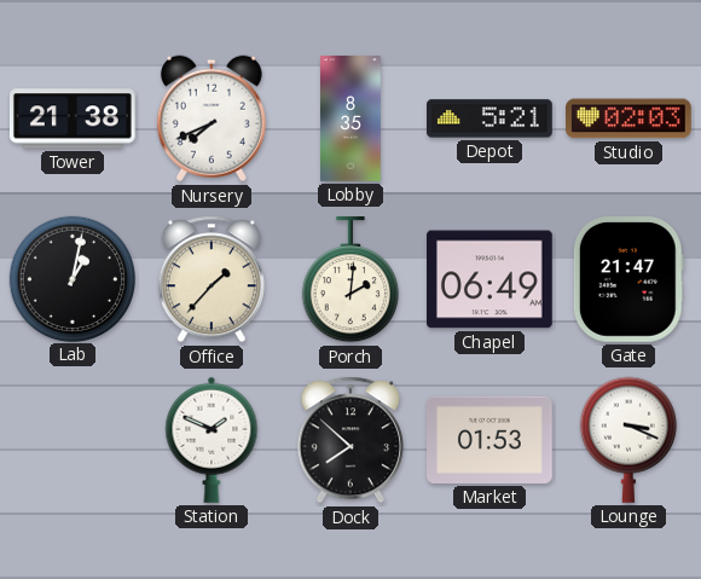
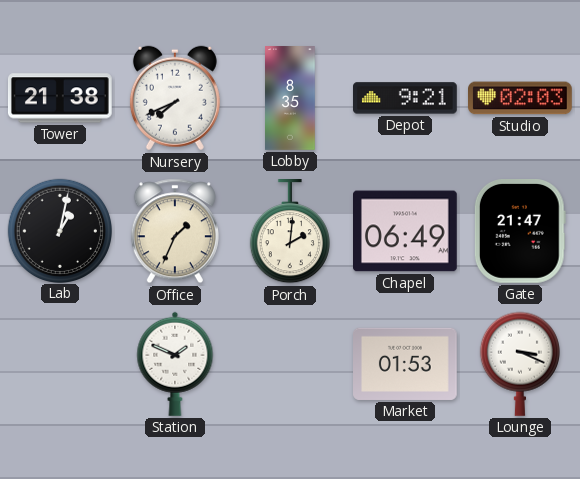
Depot: 5:21 -> 9:21 (406, 98)
Office: 1:37 -> 1:34 (175, 231)
Dock: 7:52 -> none (350, 440)
